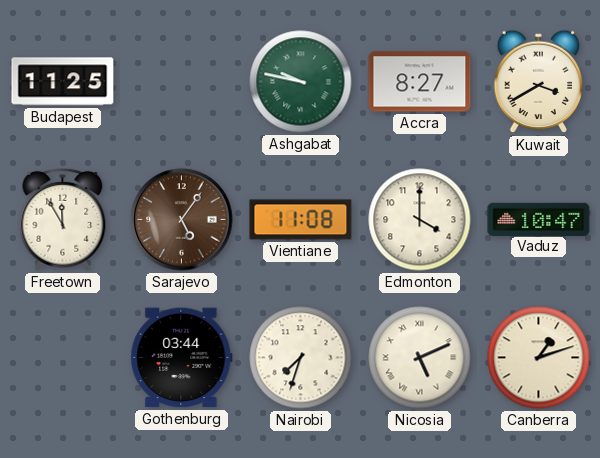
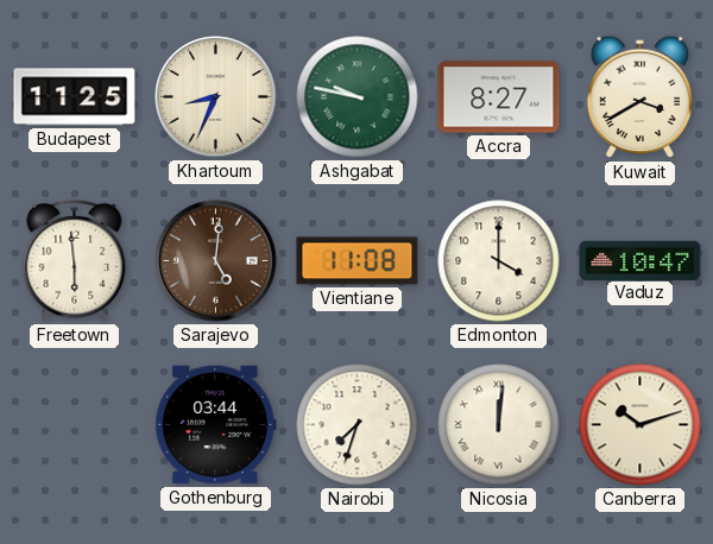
Khartoum: none -> 8:34 (216, 97)
Freetown: 11:55 -> 5:59 (75, 260)
Sarajevo: 5:06 -> 5:01 (216, 261)
Nicosia: 5:11 -> 12:01 (499, 425)
Canberra: 1:12 -> 10:12 (641, 425)
